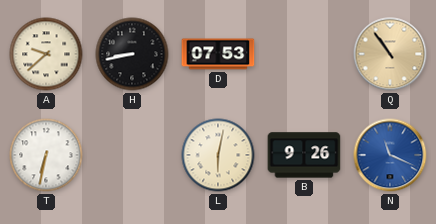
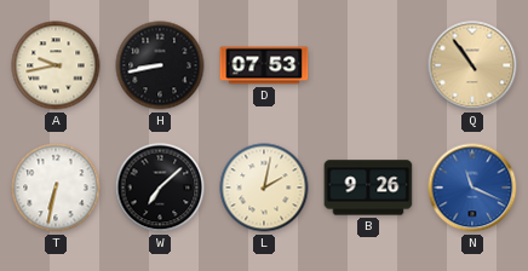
A: 9:38 -> 9:43 (56, 65)
W: none -> 7:08 (160, 188)
L: 6:02 -> 2:02 (264, 188)
